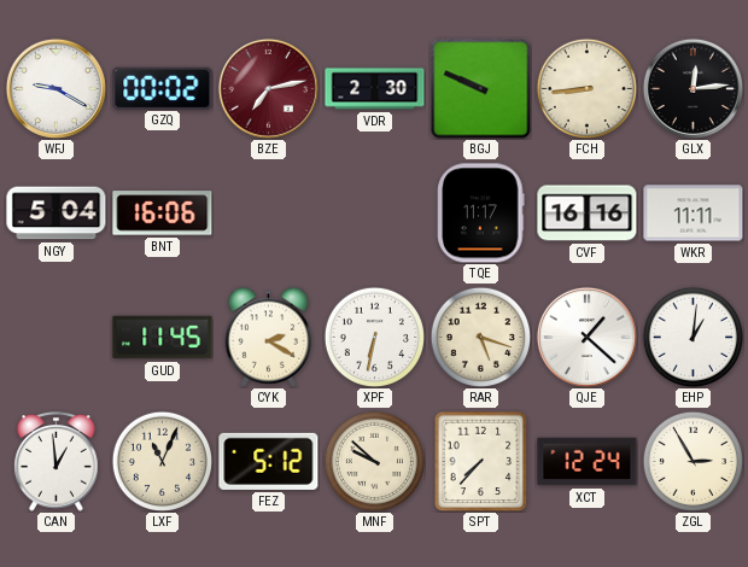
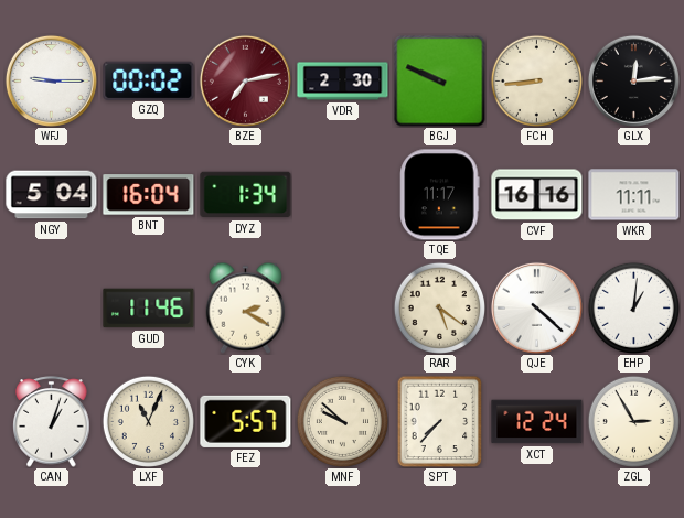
WFJ: 9:20 -> 9:15 (51, 80)
BNT: 16:06 -> 16:04 (149, 195)
DYZ: none -> 1:34 (246, 195)
GUD: 11:45 -> 11:46 (149, 309)
XPF: 6:32 -> none (374, 337)
RAR: 5:18 -> 5:21 (439, 307)
QJE: 1:22 -> 4:22 (536, 307)
CAN: 12:59 -> 1:03 (52, 422)
FEZ: 5:12 -> 5:57 (246, 421)
